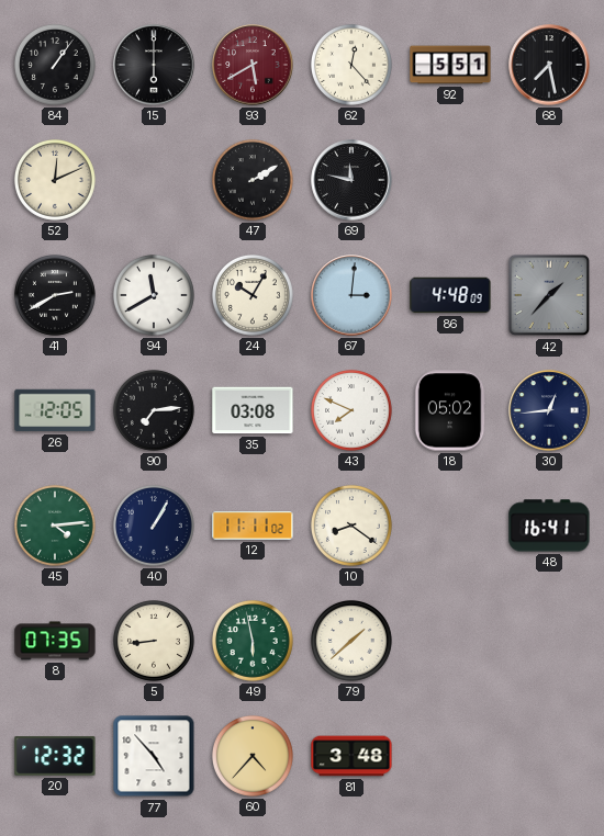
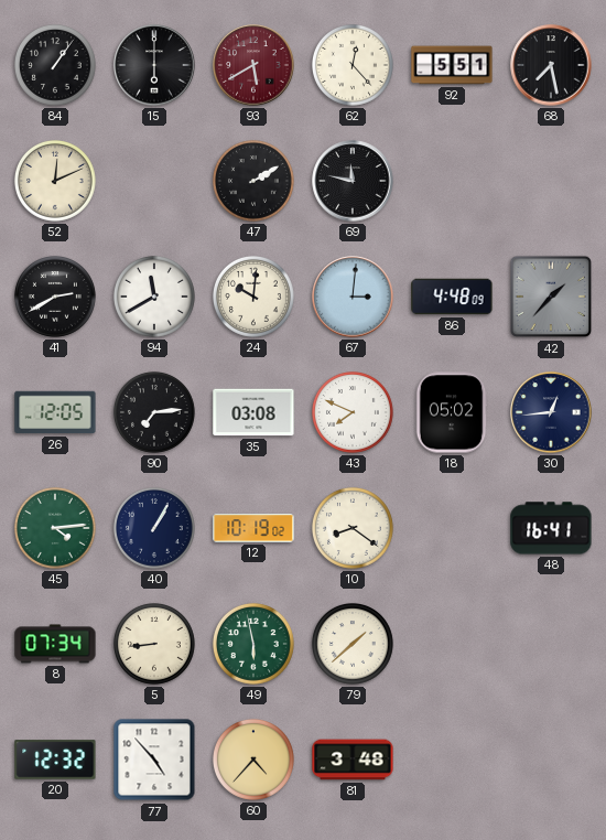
24: 10:05 -> 10:01 (253, 297)
12: 11:11 -> 10:19 (253, 528)
8: 07:35 -> 07:34 (55, 644)
